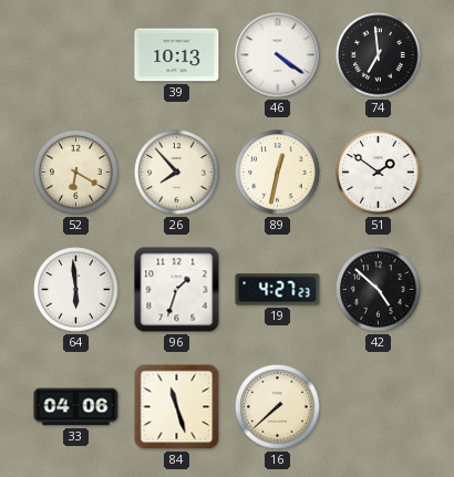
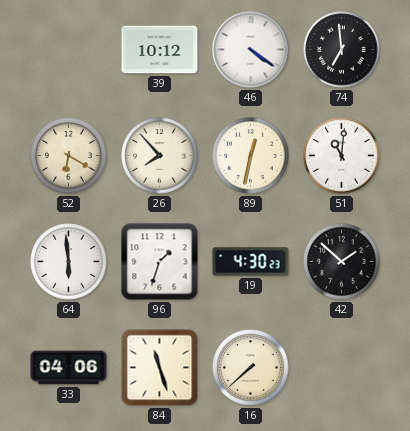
39: 10:13 -> 10:12 (160, 50)
51: 1:51 -> 11:01 (342, 156)
19: 4:27 -> 4:30 (251, 262)
42: 4:52 -> 1:52 (342, 262)
